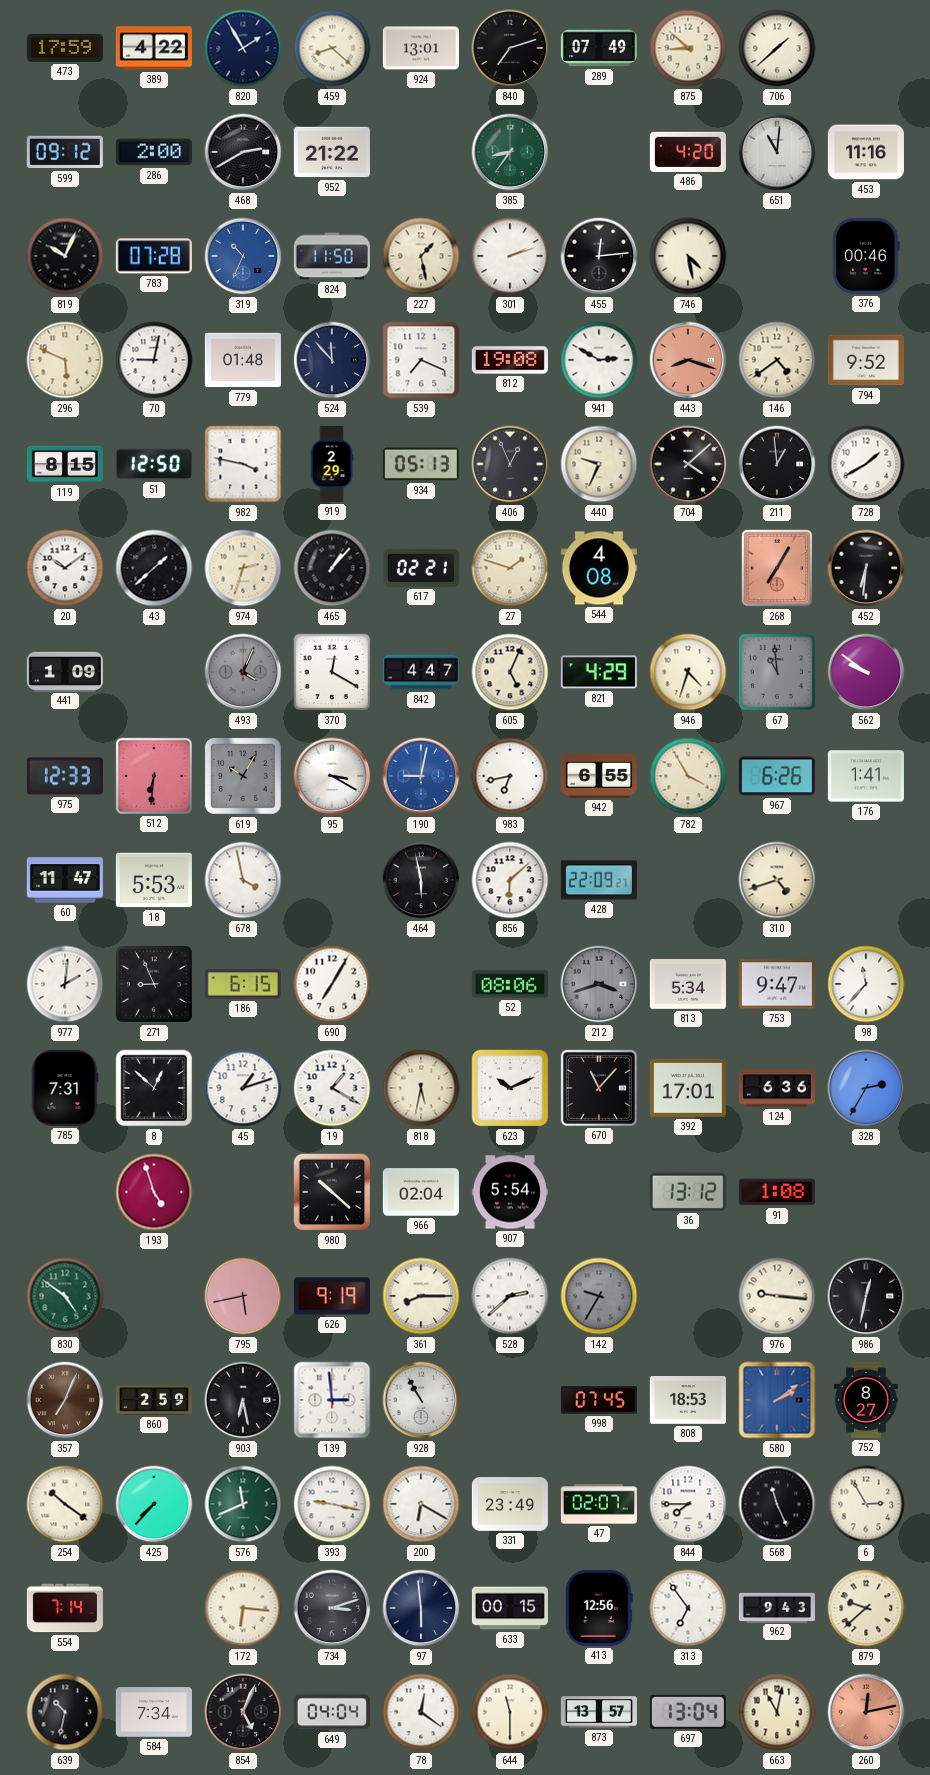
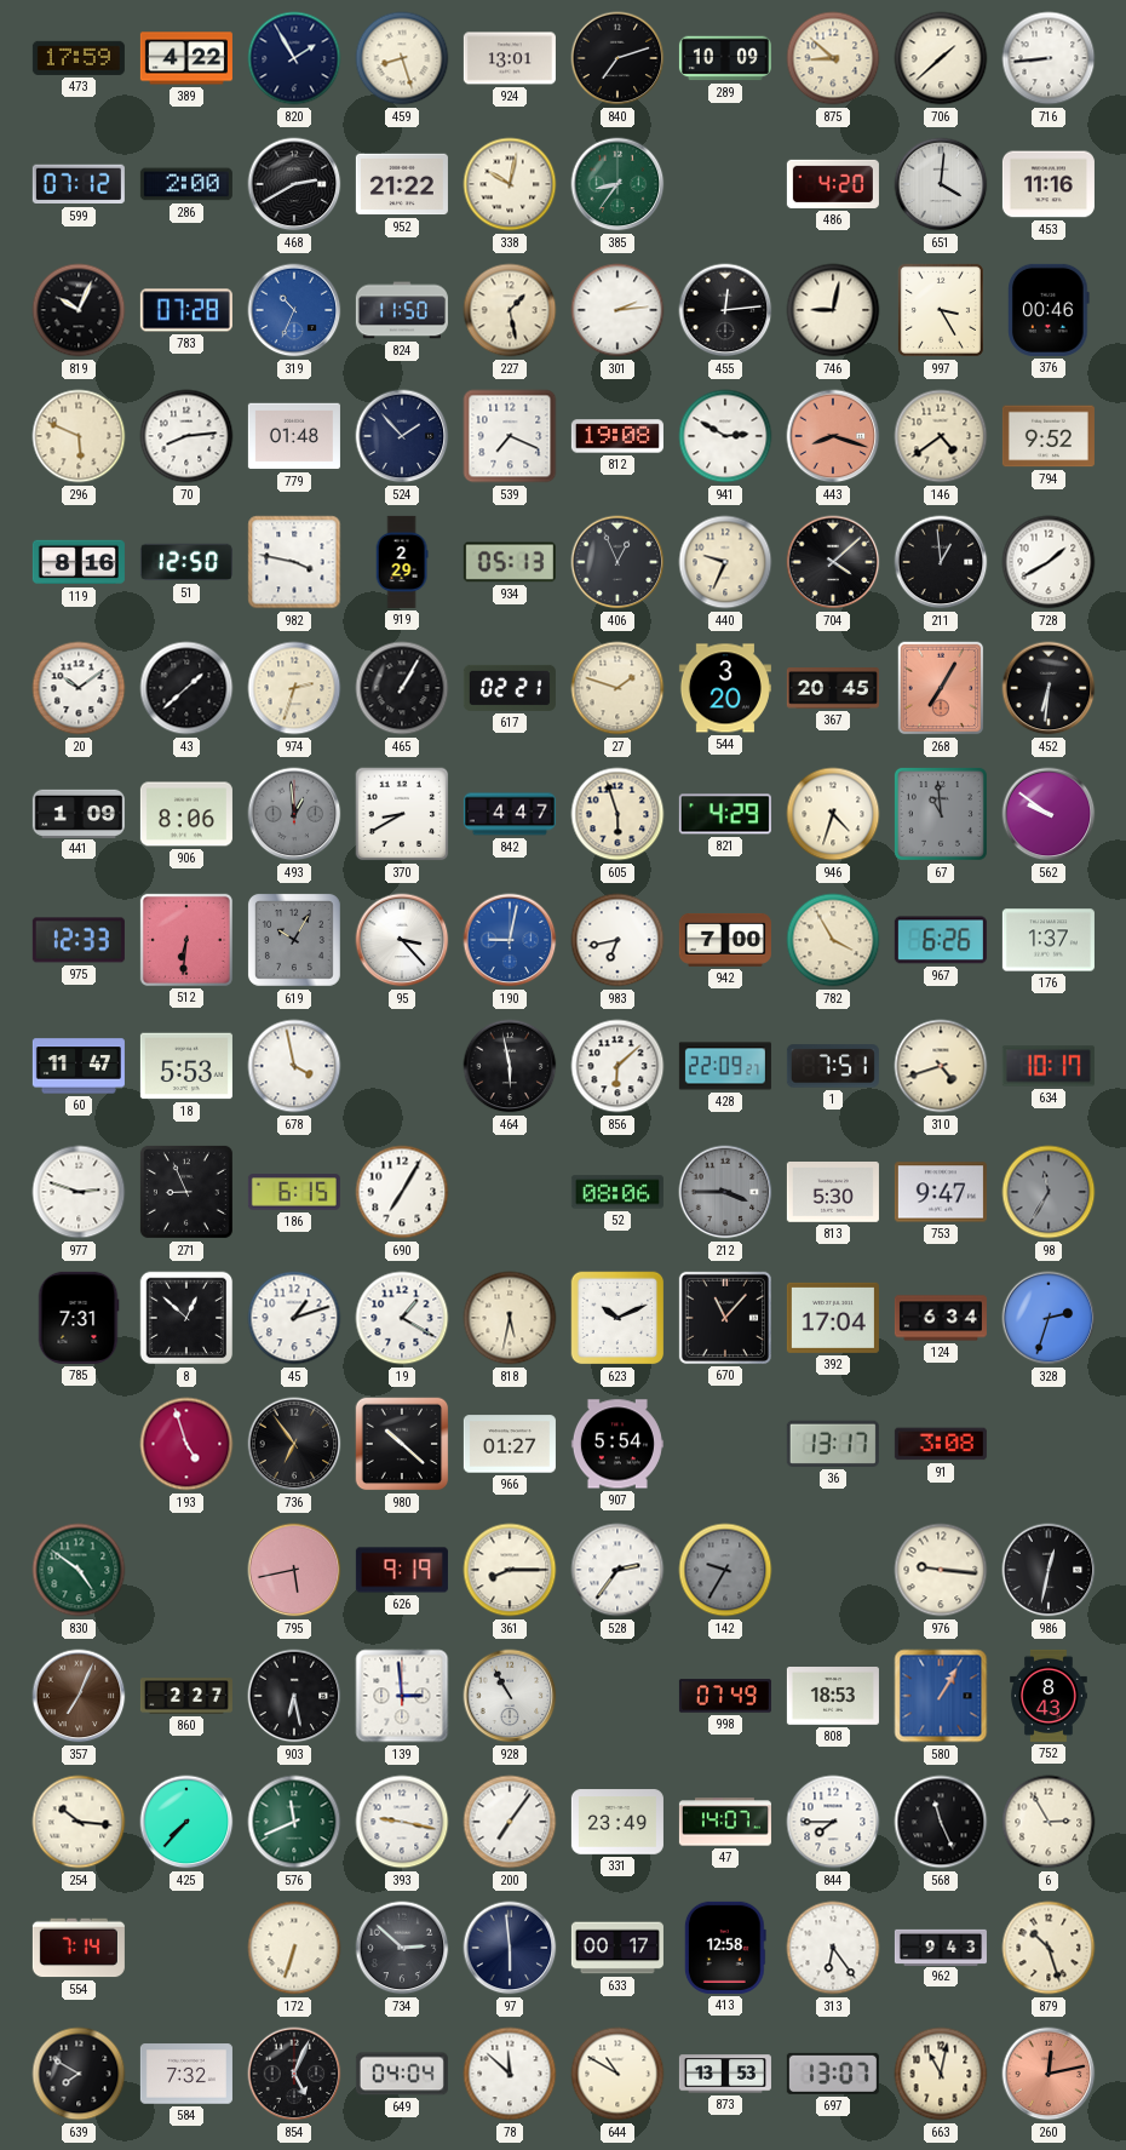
459: 8:22 -> 8:27 (402, 58)
289: 07:49 -> 10:09 (725, 58)
716: none -> 8:44 (1049, 58)
599: 09:12 -> 07:12 (79, 184)
338: none -> 10:02 (510, 184)
651: 11:01 -> 4:01 (941, 184)
301: 2:12 -> 2:14 (617, 310)
746: 4:28 -> 9:02 (833, 310)
997: none -> 3:25 (941, 310)
70: 9:02 -> 8:14 (186, 436)
524: 11:53 -> 1:53 (402, 436)
119: 8:15 -> 8:16 (79, 562)
465: 1:07 -> 1:05 (402, 688)
544: 4:08 -> 3:20 (725, 688)
367: none -> 20:45 (833, 688)
906: none -> 8:06 (186, 814)
493: 4:04 -> 12:59 (294, 814)
370: 12:20 -> 8:40 (402, 814)
605: 5:04 -> 5:57 (617, 814)
95: 3:20 -> 3:23 (402, 940)
942: 6:55 -> 7:00 (725, 940)
176: 1:41 -> 1:37 (1049, 940)
1: none -> 7:51 (833, 1066)
634: none -> 10:17 (1049, 1066)
977: 2:01 -> 2:48 (79, 1192)
212: 3:42 -> 3:45 (725, 1192)
813: 5:34 -> 5:30 (833, 1193)
98: 11:37 -> 11:35 (1049, 1192)
98 dial: white -> grey (1049, 1192)
392: 17:01 -> 17:04 (833, 1318)
124: 6:36 -> 6:34 (941, 1318)
328: 2:35 -> 2:33 (1049, 1318)
736: none -> 6:54 (294, 1444)
966: 02:04 -> 01:27 (510, 1444)
36: 13:12 -> 13:17 (833, 1444)
91: 1:08 -> 3:08 (941, 1444)
528: 2:38 -> 2:36 (617, 1570)
860: 2:59 -> 2:27 (186, 1696)
998: 07:45 -> 07:49 (725, 1696)
580: 2:09 -> 1:05 (941, 1696)
752: 8:27 -> 8:43 (1049, 1696)
254: 10:21 -> 10:16 (79, 1822)
200: 6:20 -> 7:06 (510, 1822)
47: 02:07 -> 14:07 (725, 1822)
172: 6:16 -> 6:33 (294, 1948)
734: 3:12 -> 2:52 (402, 1948)
633: 00:15 -> 00:17 (617, 1948)
413: 12:56 -> 12:58 (725, 1948)
313: 6:54 -> 6:24 (833, 1948)
879: 9:38 -> 10:27 (1049, 1948)
639: 10:32 -> 7:50 (79, 2074)
584: 7:34 -> 7:32 (186, 2074)
78: 12:21 -> 11:52 (510, 2074)
644: 11:30 -> 10:50 (617, 2074)
873: 13:57 -> 13:53 (725, 2074)
697: 13:04 -> 13:07 (833, 2074)
